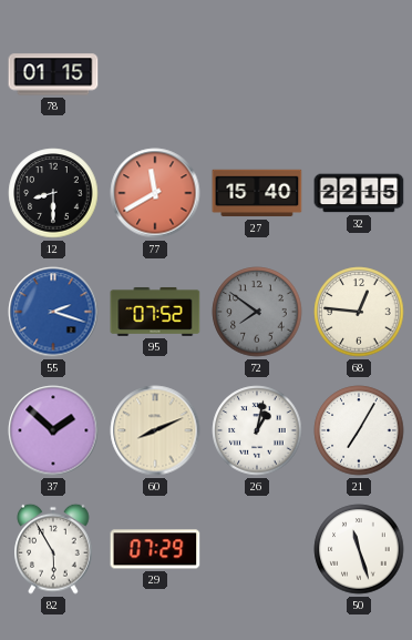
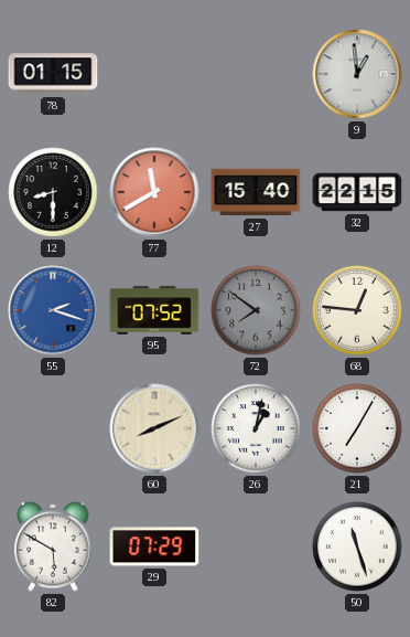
9: none -> 12:59 (357, 74)
37: 1:52 -> none (53, 430)
82: 5:55 -> 5:50 (53, 546)
